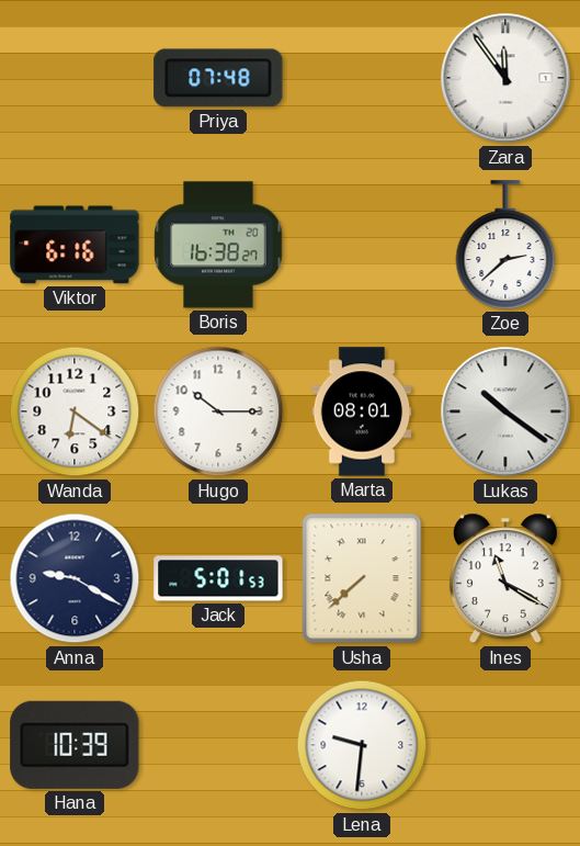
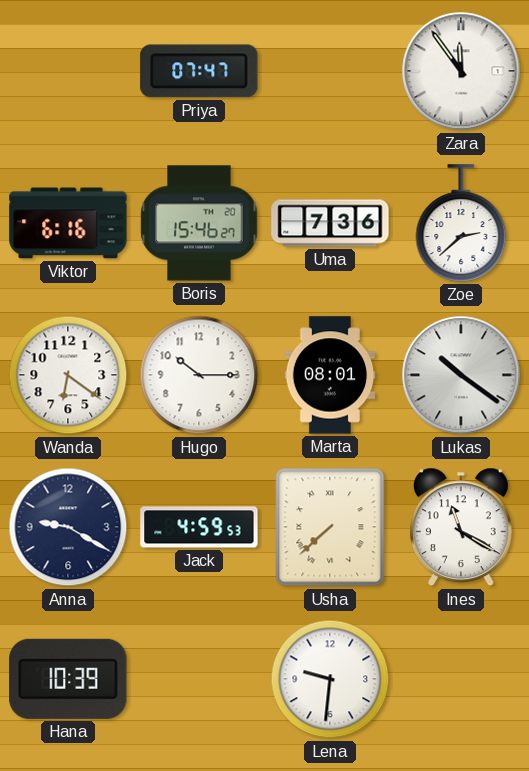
Priya: 07:48 -> 07:47 (199, 71)
Boris: 16:38 -> 15:46 (199, 223)
Uma: none -> 7:36 (330, 223)
Jack: 5:01 -> 4:59 (199, 527)
